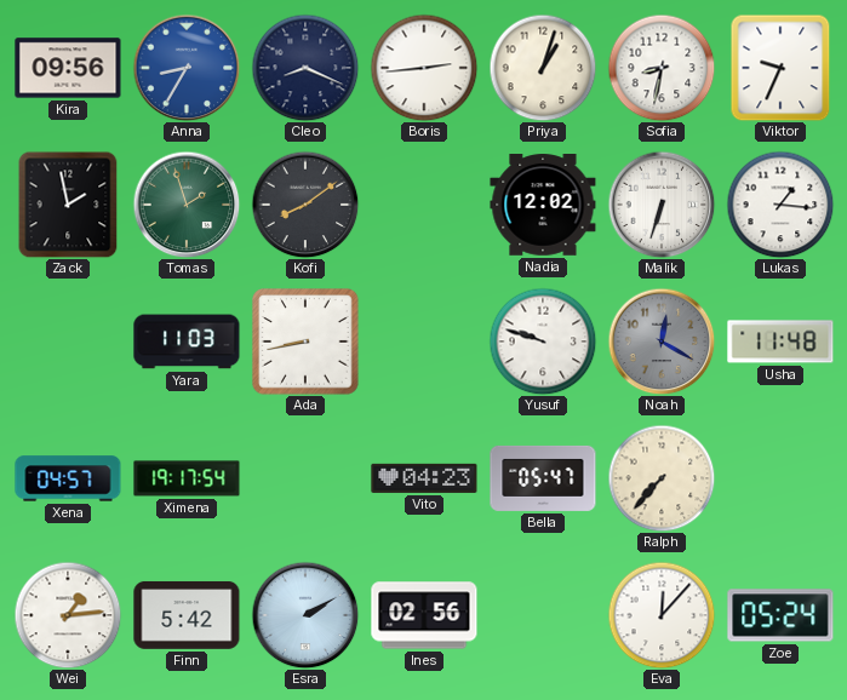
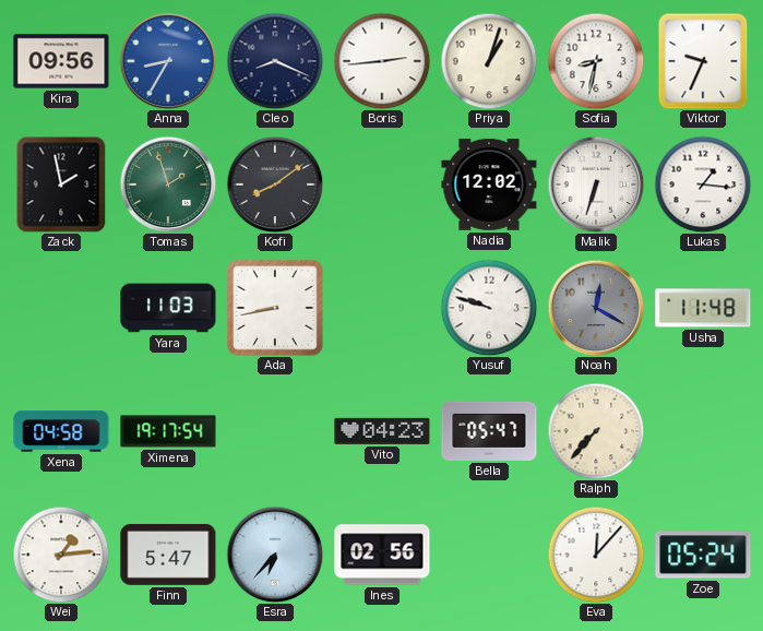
Xena: 04:57 -> 04:58 (61, 431)
Finn: 5:42 -> 5:47 (168, 555)
Esra: 2:10 -> 6:37 (275, 555)
